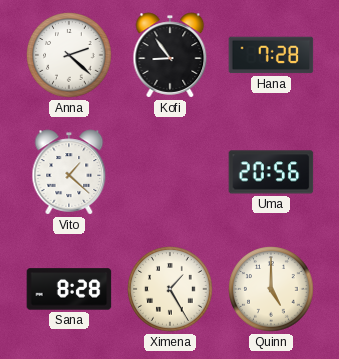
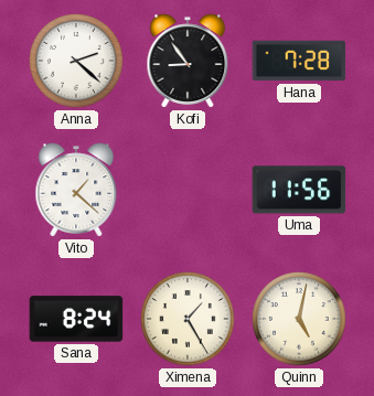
Uma: 20:56 -> 11:56 (299, 190)
Sana: 8:28 -> 8:24 (76, 319)
Quinn: 5:00 -> 5:02 (299, 319)
